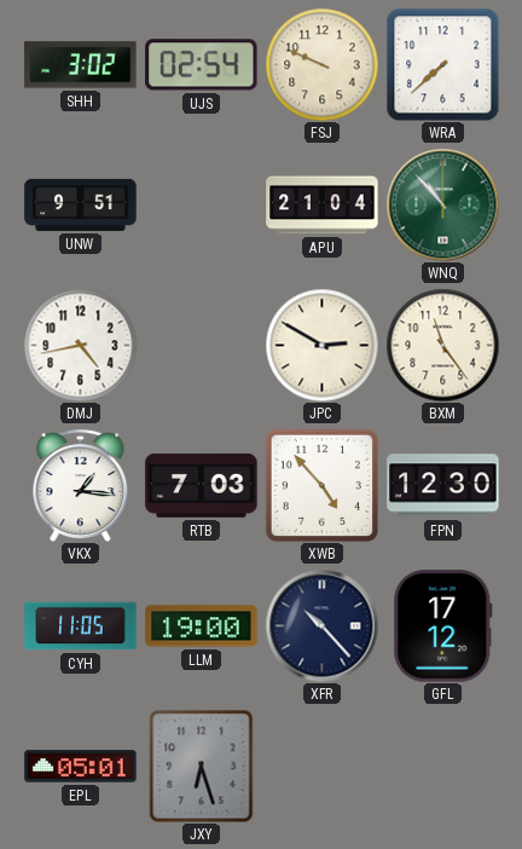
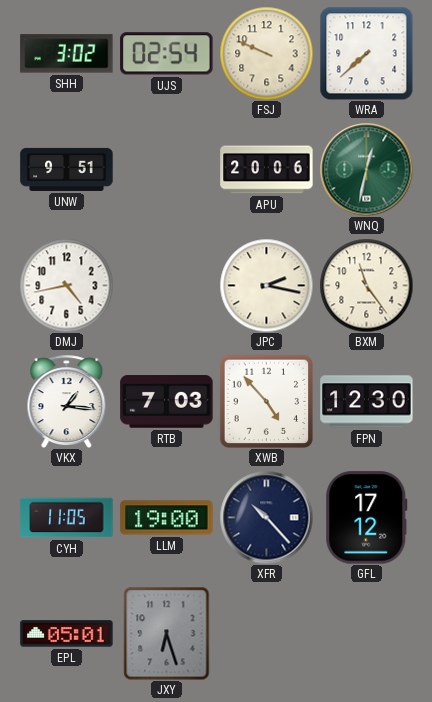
APU: 21:04 -> 20:06 (267, 170)
WNQ: 10:53 -> 12:32 (366, 169)
JPC: 2:50 -> 2:17 (266, 285)
